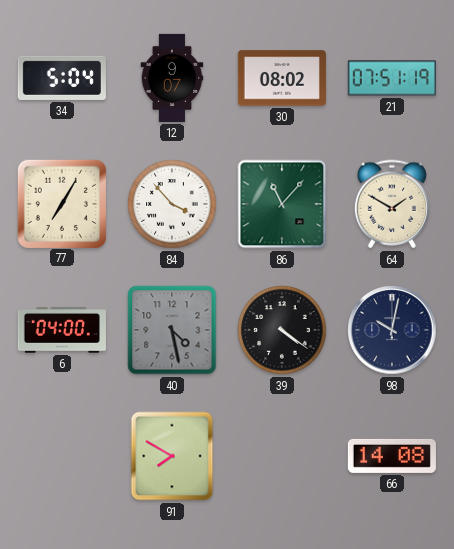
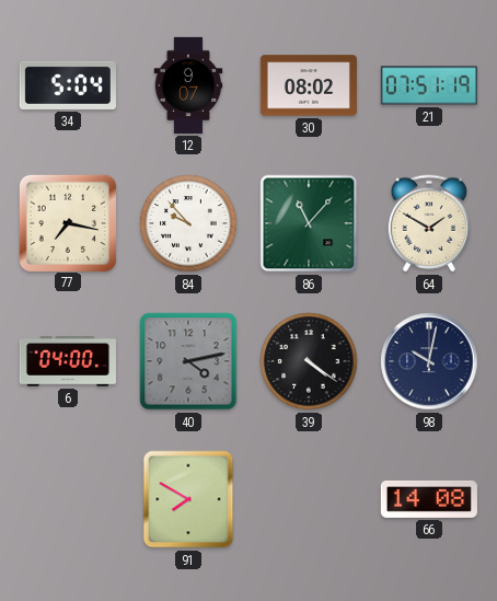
77: 7:05 -> 7:17 (67, 222)
84: 3:53 -> 9:53 (188, 223)
40: 4:28 -> 4:13 (188, 361)
